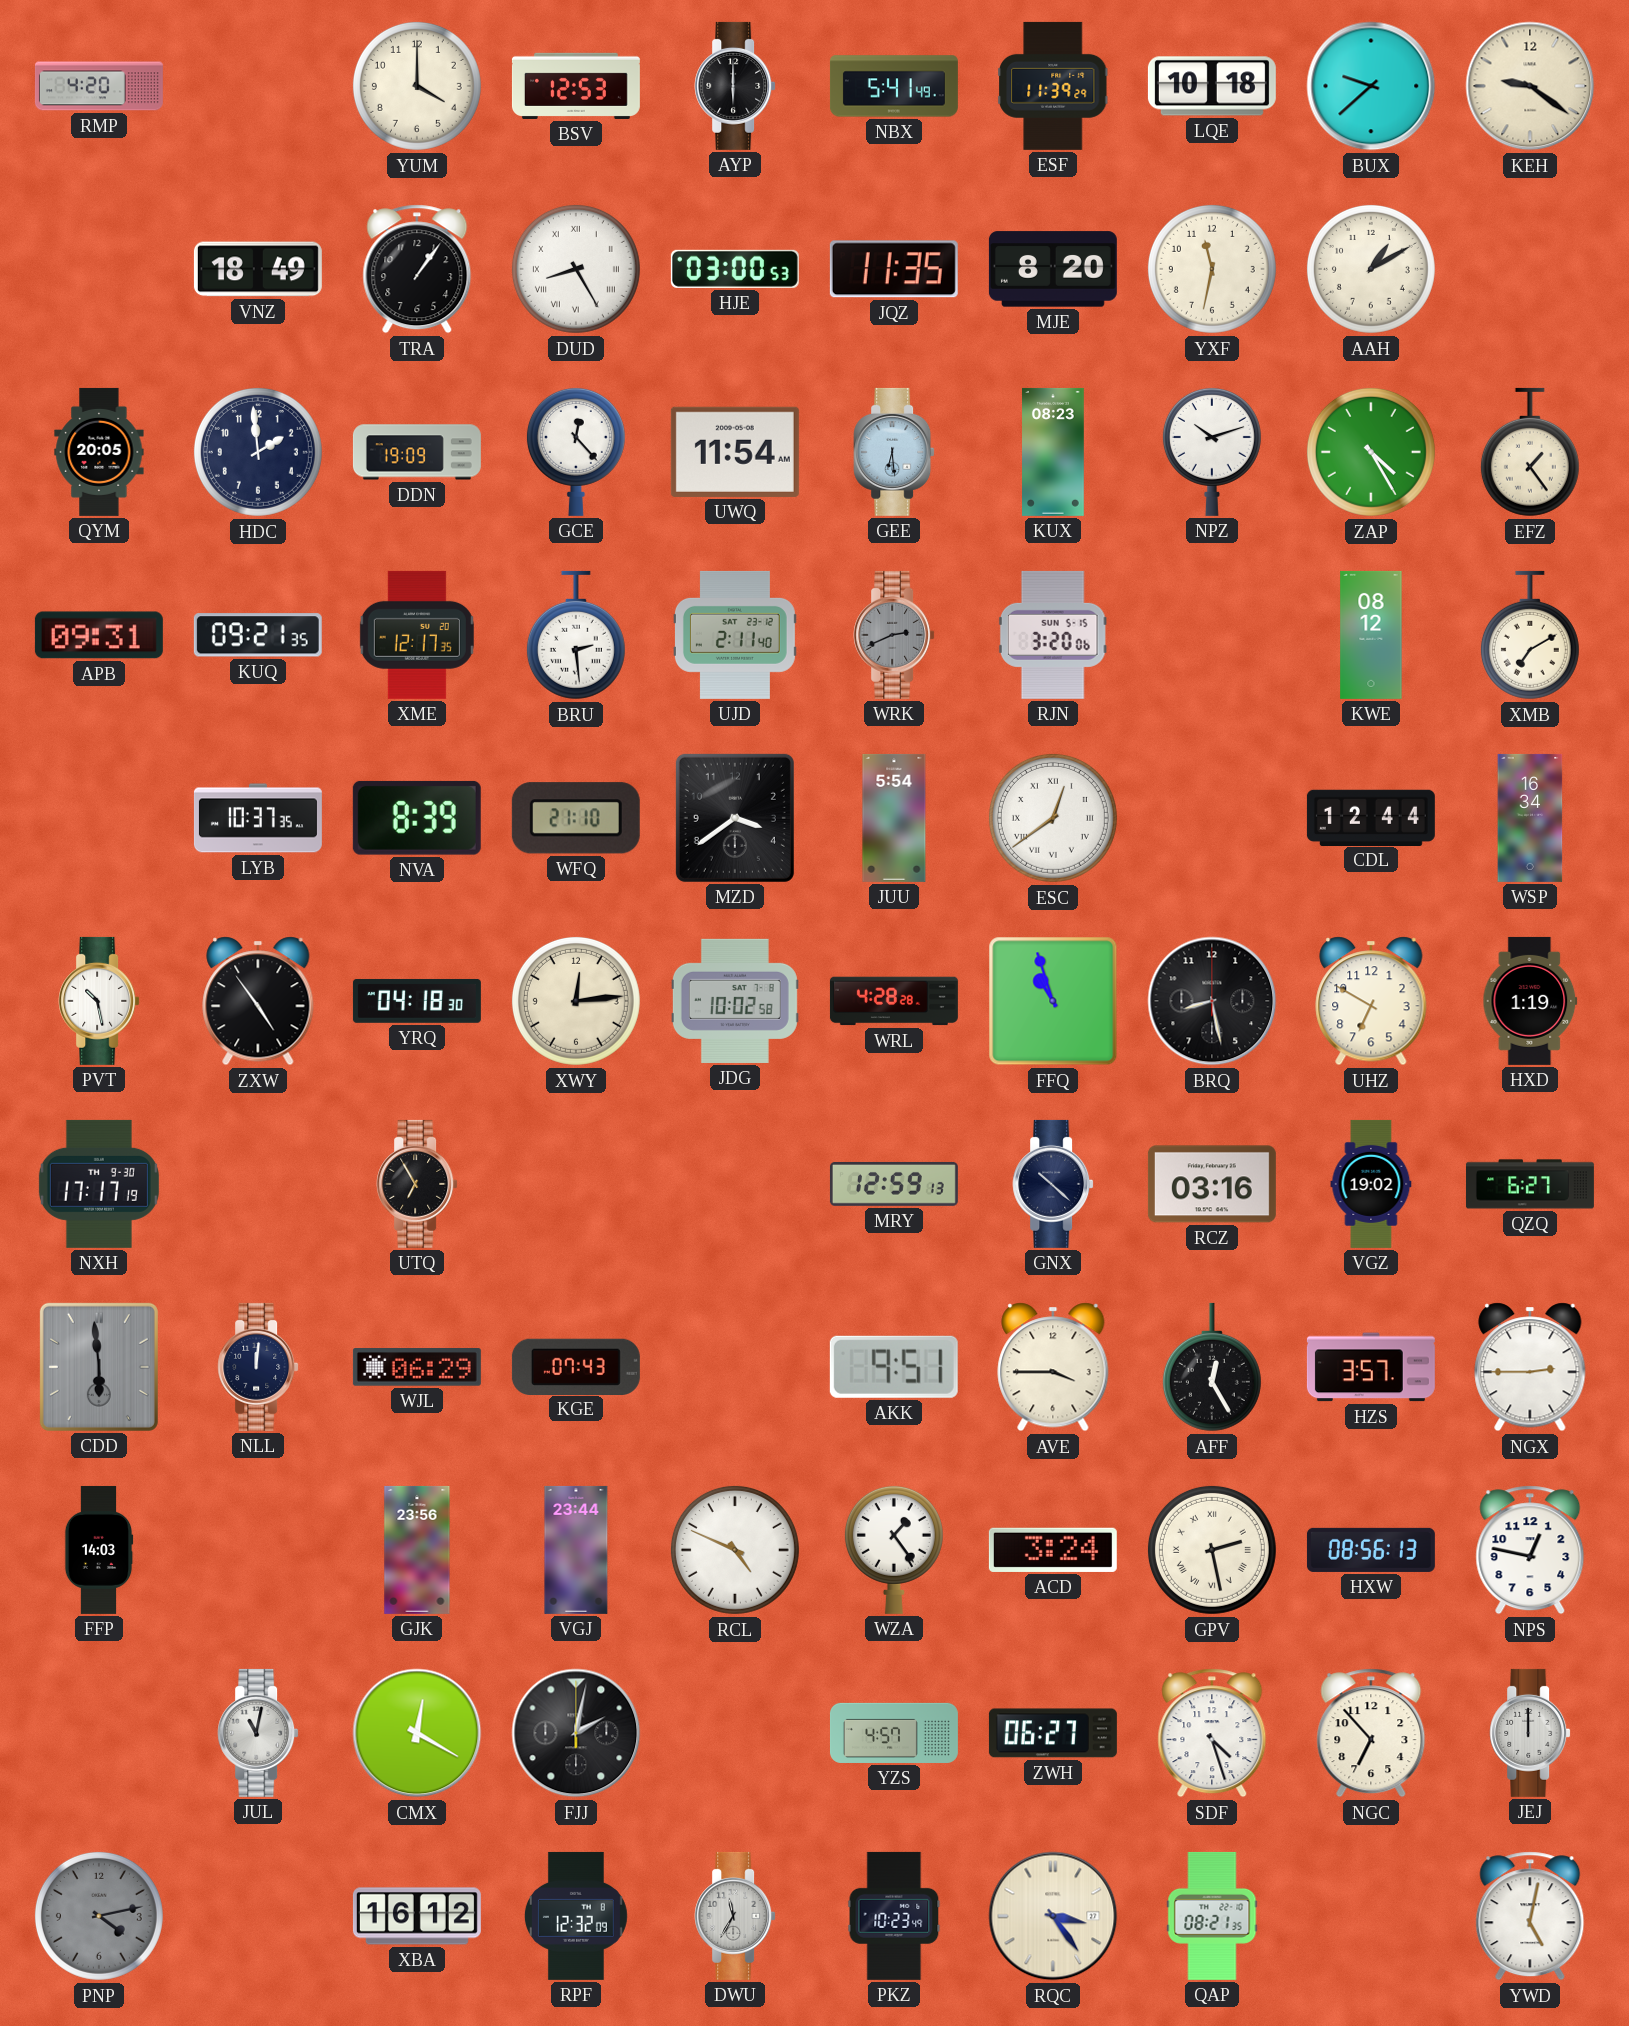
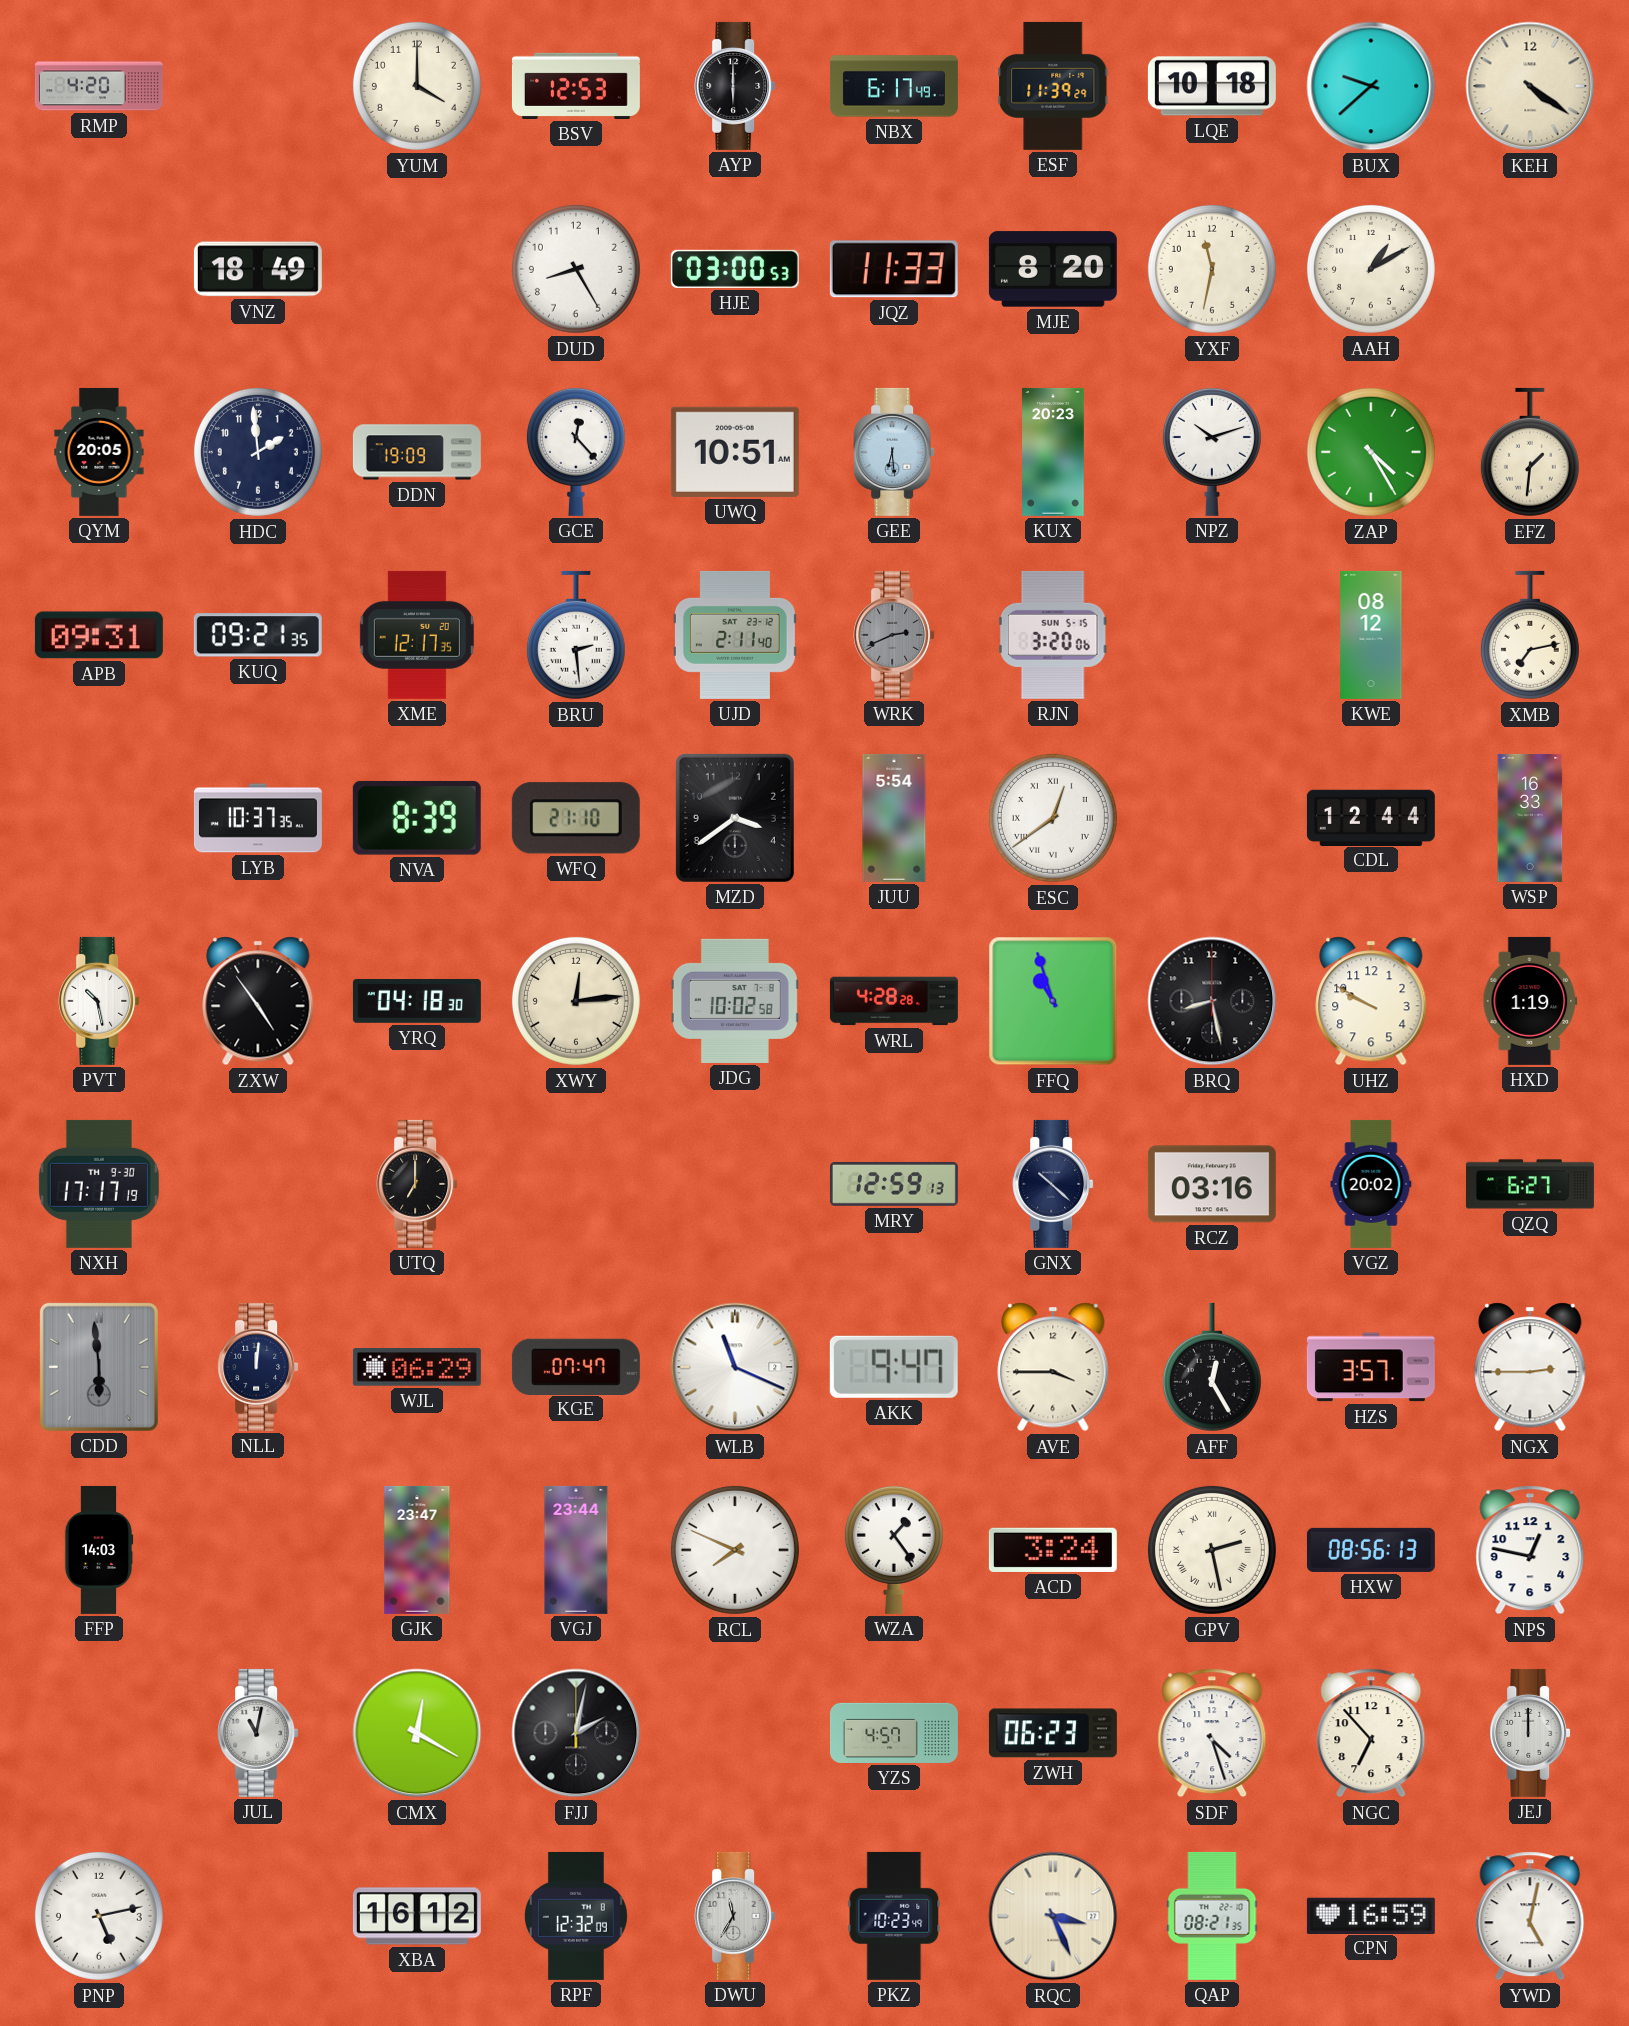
NBX: 5:41 -> 6:17 (894, 86)
KEH: 9:21 -> 4:21 (1530, 86)
TRA: 1:06 -> none (417, 269)
DUD numerals: Roman -> Arabic (576, 269)
JQZ: 11:35 -> 11:33 (894, 269)
UWQ: 11:54 -> 10:51 (735, 452)
KUX: 08:23 -> 20:23 (1054, 452)
EFZ: 1:24 -> 1:31 (1530, 452)
XMB: 7:10 -> 7:13 (1530, 635)
WSP: 16:34 -> 16:33 (1530, 818)
UHZ: 6:50 -> 9:50 (1371, 1001)
UTQ: 6:55 -> 7:00 (417, 1184)
VGZ: 19:02 -> 20:02 (1371, 1184)
KGE: 07:43 -> 07:47 (576, 1366)
WLB: none -> 11:19 (735, 1367)
AKK: 9:51 -> 9:47 (894, 1367)
GJK: 23:56 -> 23:47 (417, 1550)
RCL: 4:49 -> 7:49 (735, 1550)
ZWH: 06:27 -> 06:23 (1053, 1733)
PNP: 4:13 -> 5:13 (99, 1916)
PNP dial: grey -> white (99, 1916)
RQC: 3:24 -> 3:26 (1053, 1916)
CPN: none -> 16:59 (1371, 1915)
